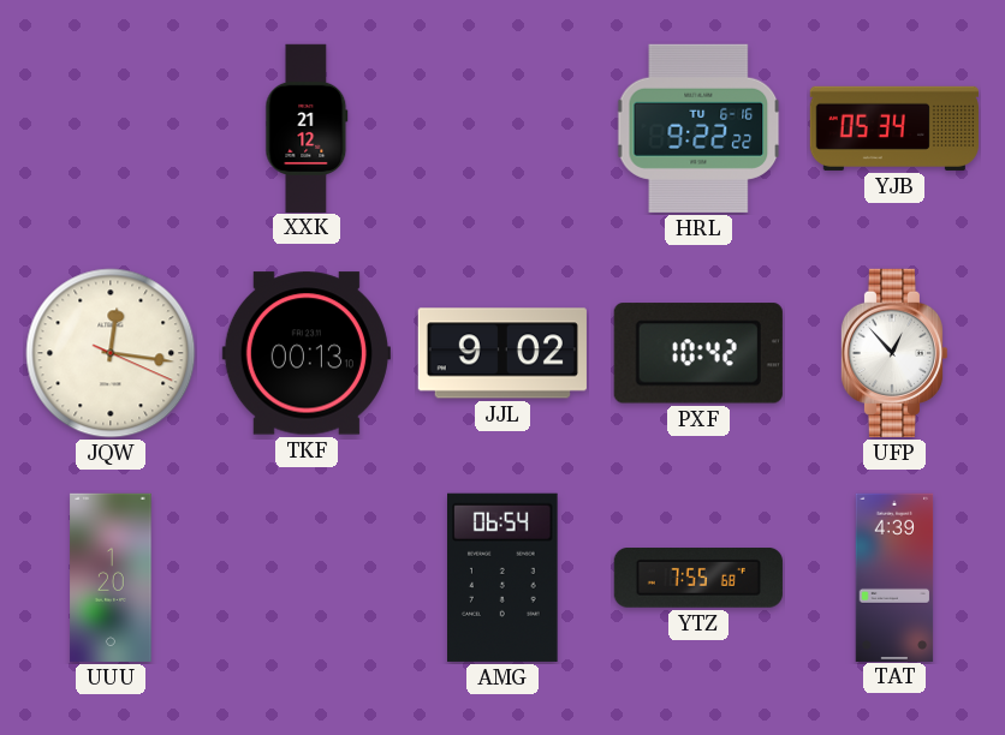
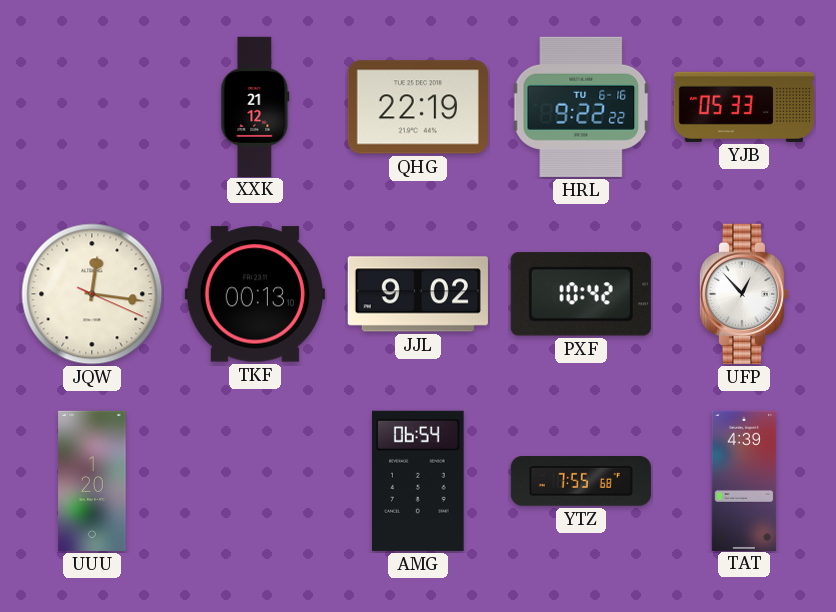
QHG: none -> 22:19 (418, 107)
YJB: 05:34 -> 05:33 (744, 107)
